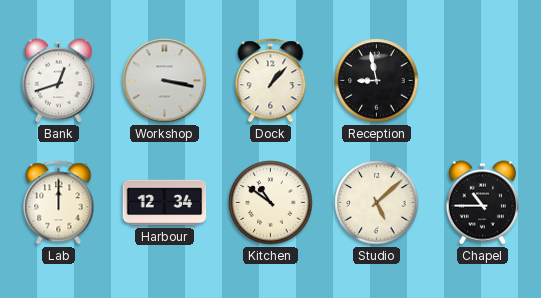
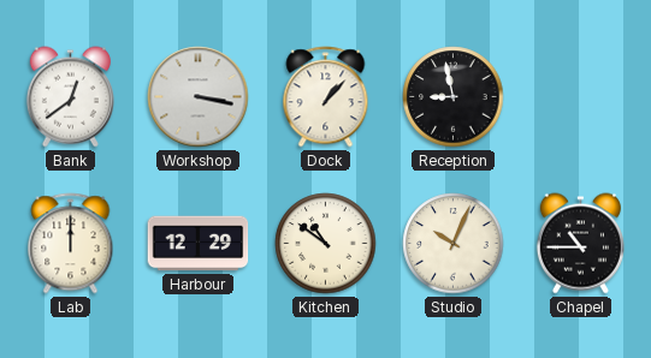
Bank: 12:42 -> 12:39 (70, 97)
Harbour: 12:34 -> 12:29 (199, 244)
Studio: 5:08 -> 10:04 (454, 244)
